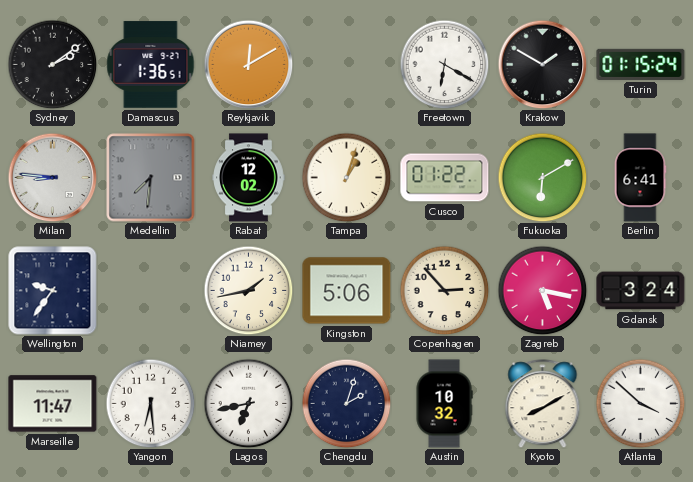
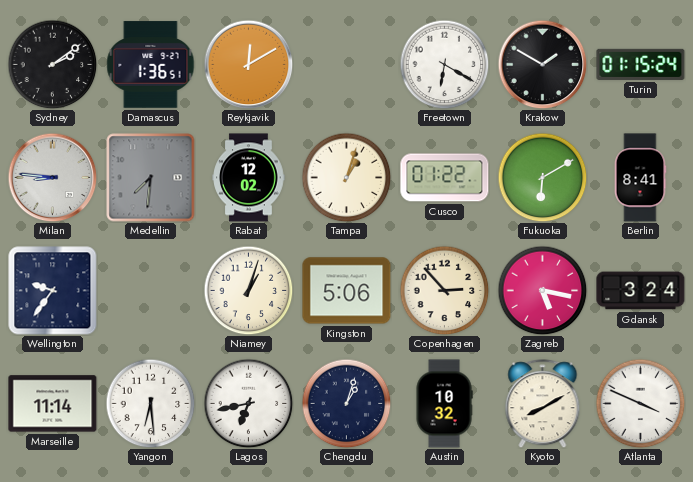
Berlin: 6:41 -> 8:41 (640, 178)
Niamey: 1:43 -> 1:03 (248, 290)
Marseille: 11:47 -> 11:14 (53, 404)
Chengdu: 2:03 -> 1:03 (346, 403)
Atlanta: 3:52 -> 3:49 (640, 403)
